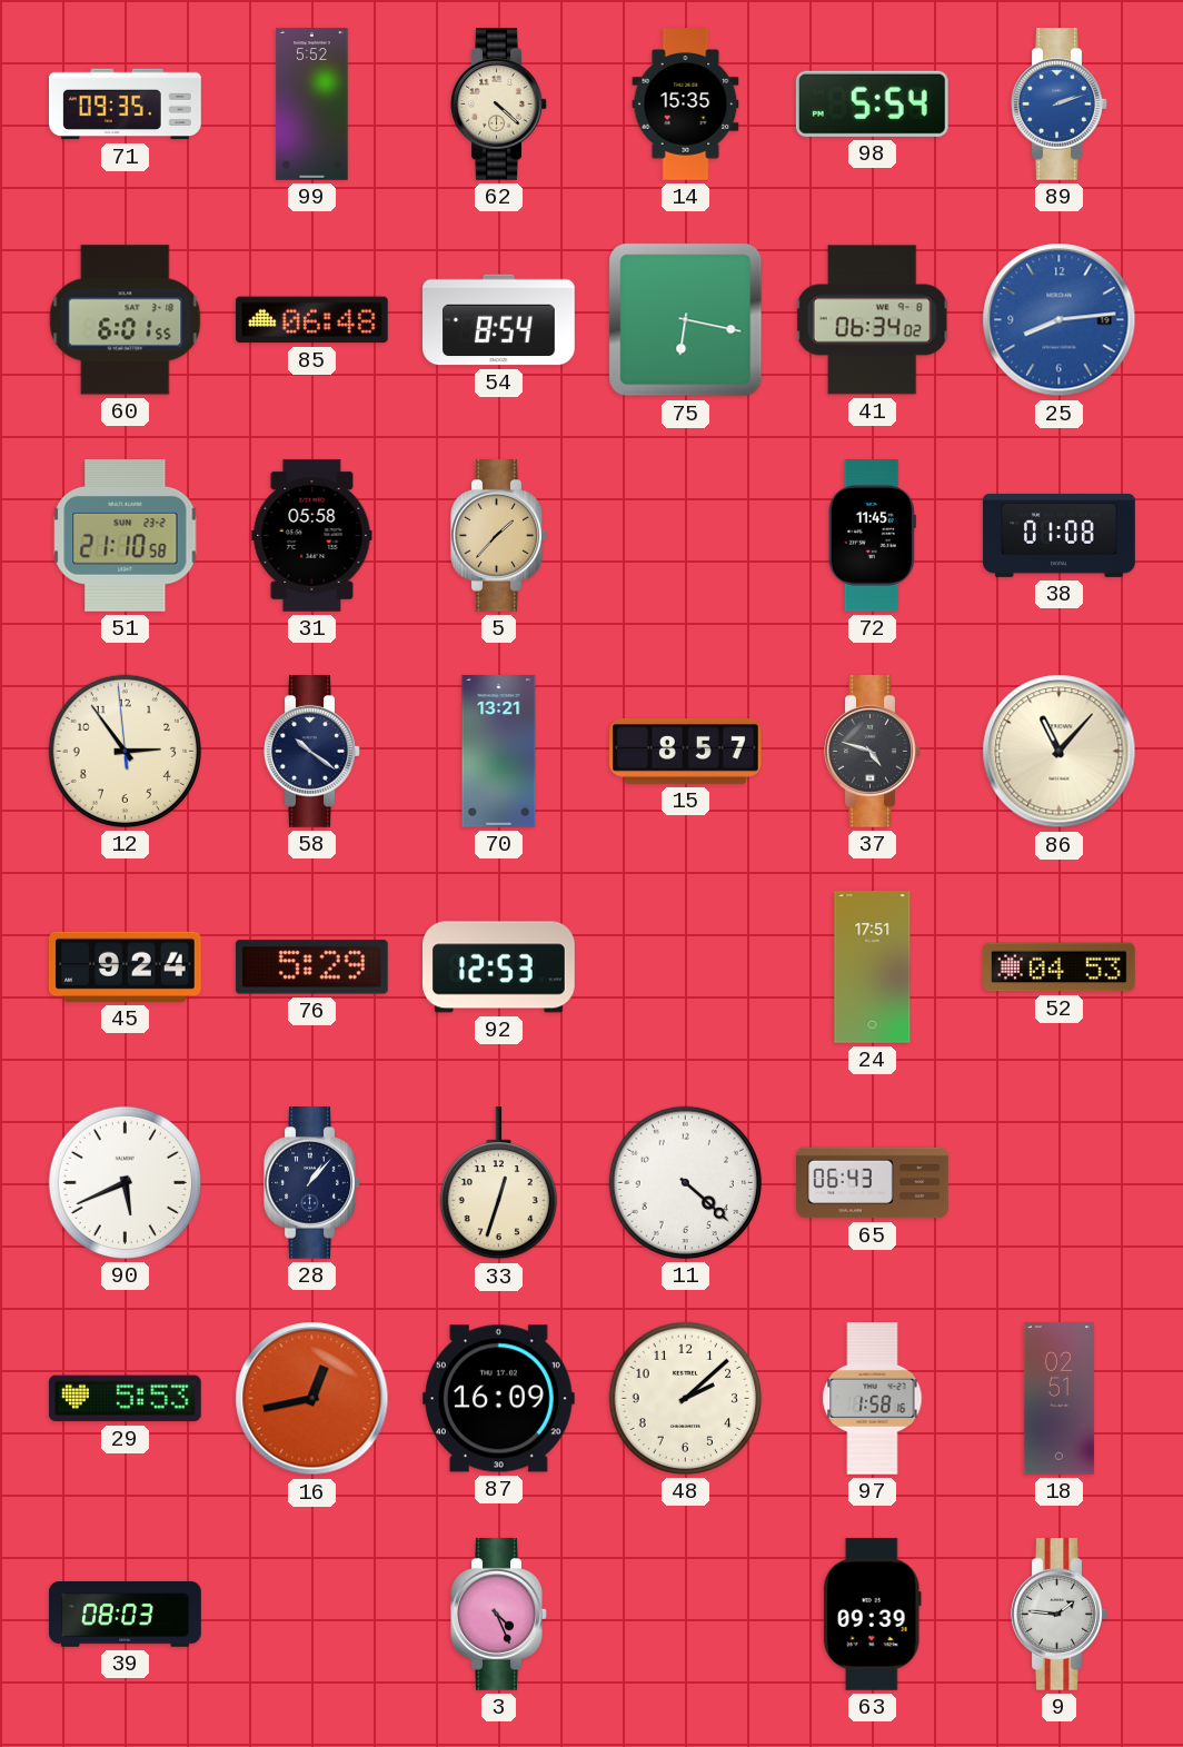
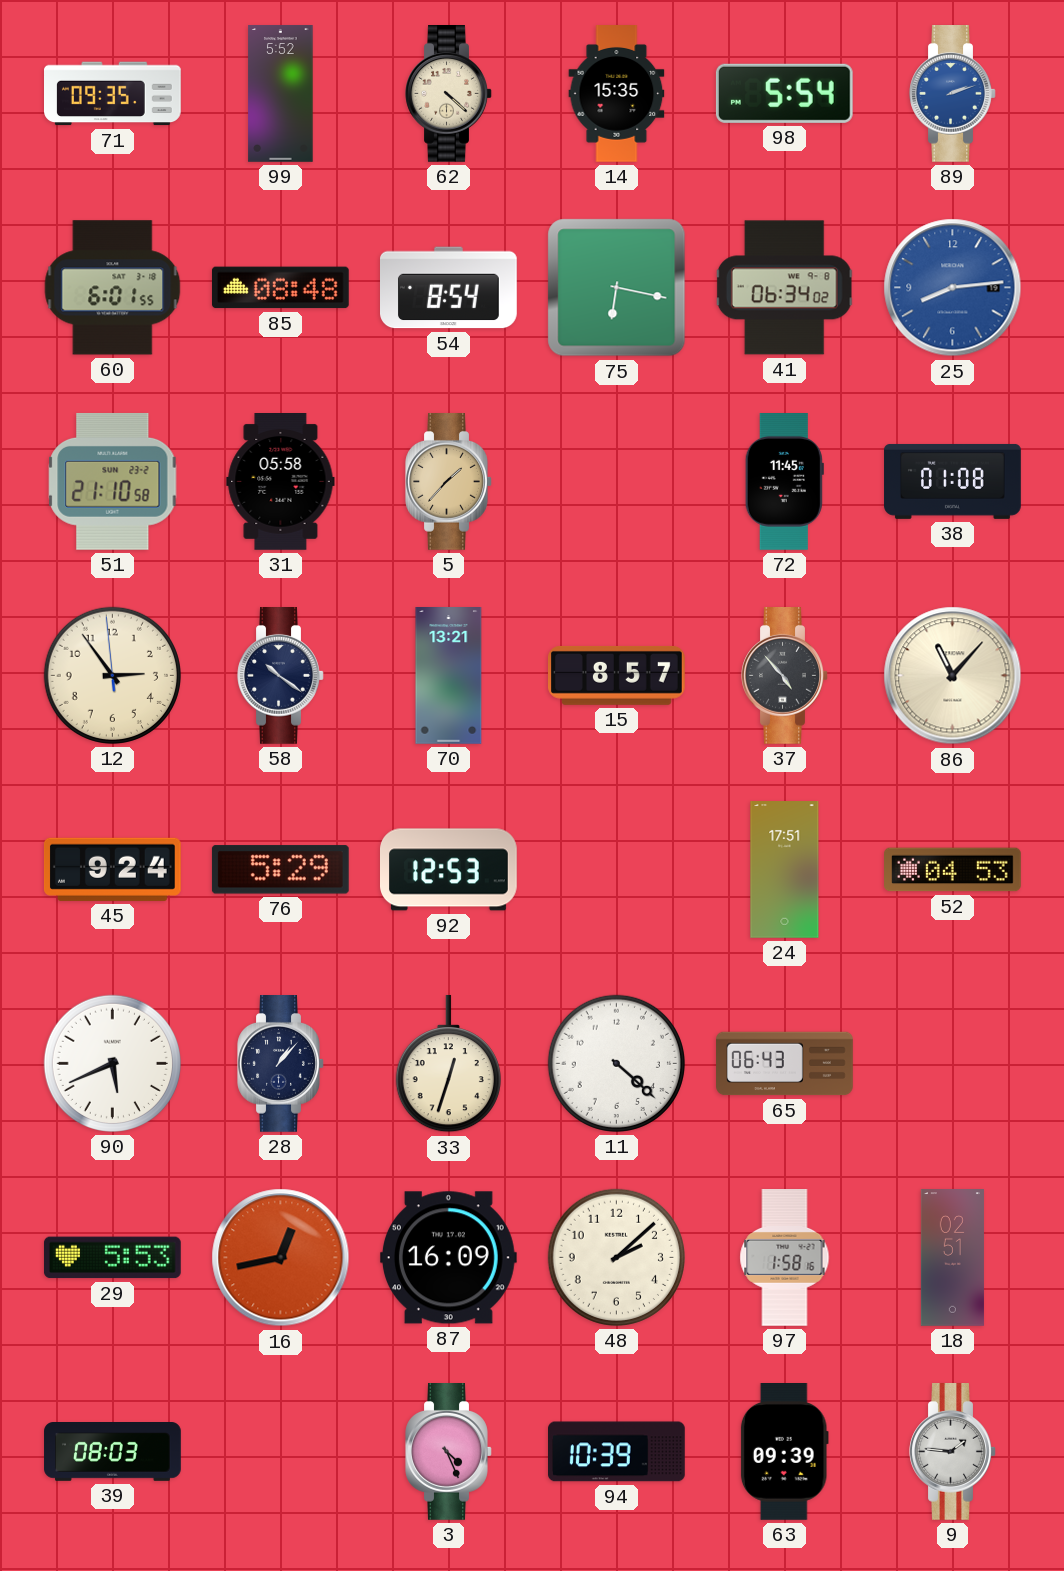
85: 06:48 -> 08:48 (280, 288)
37: 4:48 -> 4:53 (785, 676)
94: none -> 10:39 (617, 1452)
